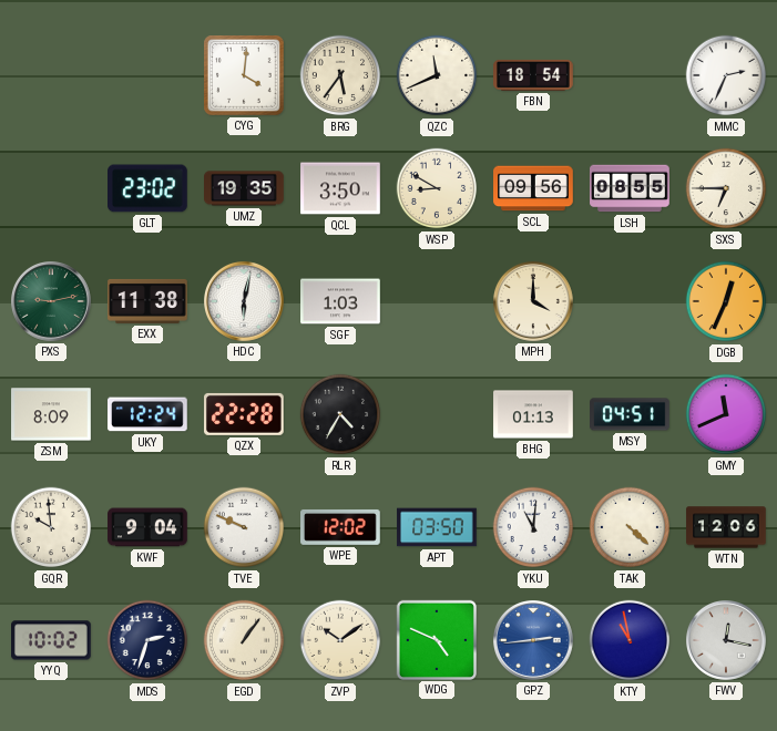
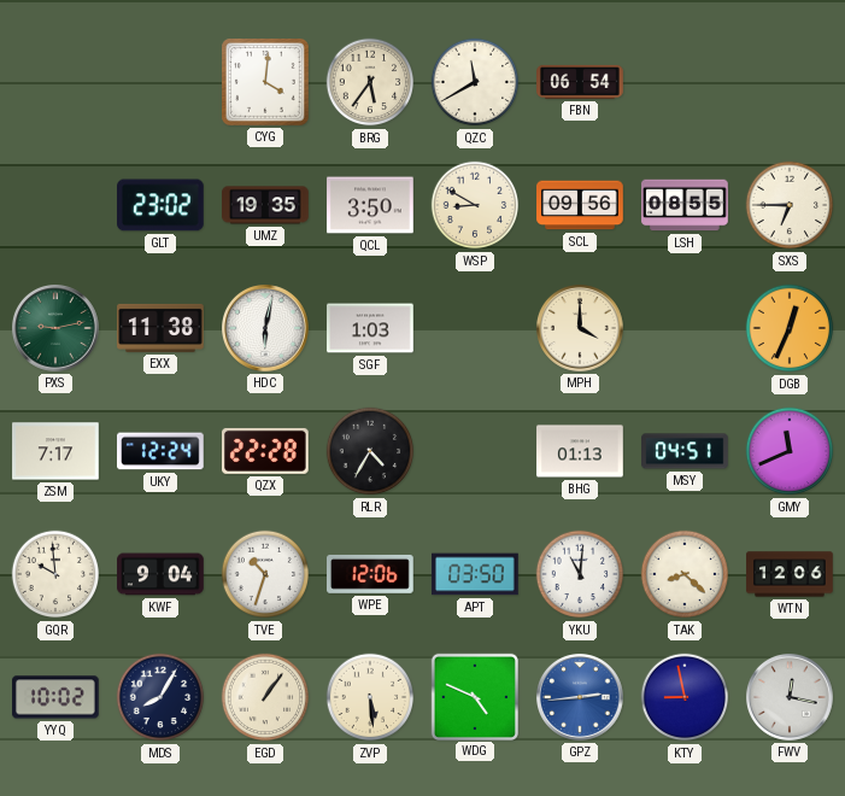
QZC: 11:41 -> 11:40 (475, 82)
FBN: 18:54 -> 06:54 (580, 82)
MMC: 2:34 -> none (726, 75)
ZSM: 8:09 -> 7:17 (55, 451)
TVE: 9:49 -> 10:33 (265, 574)
WPE: 12:02 -> 12:06 (371, 574)
TAK: 4:22 -> 8:22 (685, 574)
MDS: 2:33 -> 8:05 (160, 697)
ZVP: 10:09 -> 5:29 (370, 697)
KTY: 10:58 -> 8:58 (685, 697)
